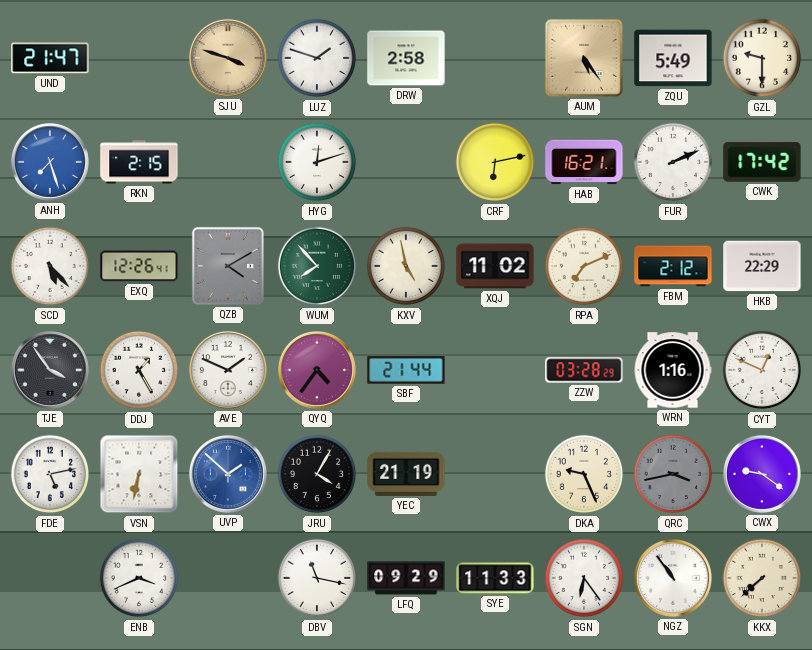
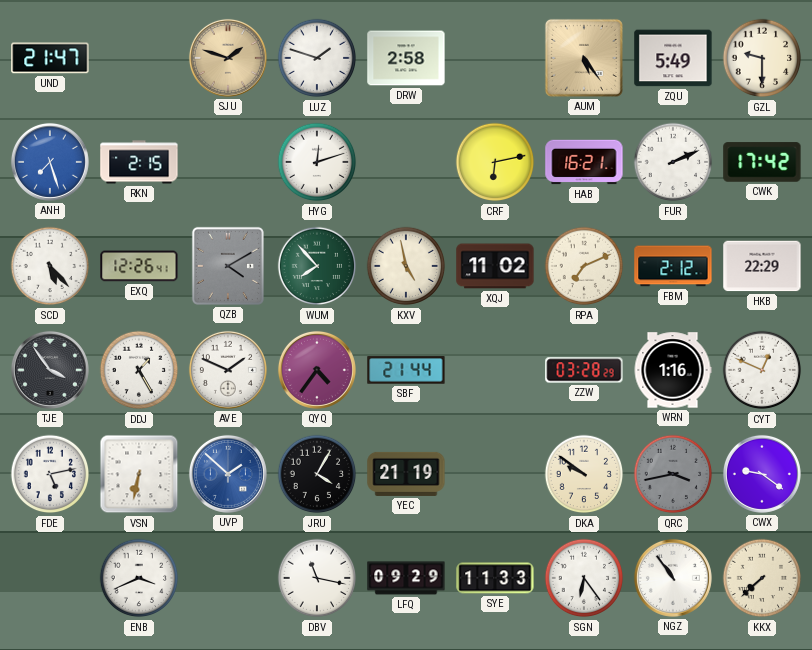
SJU: 3:48 -> 1:48 (228, 58)
DKA: 9:26 -> 9:51 (584, 474)
